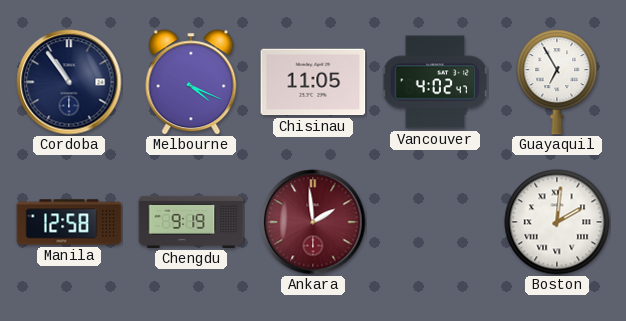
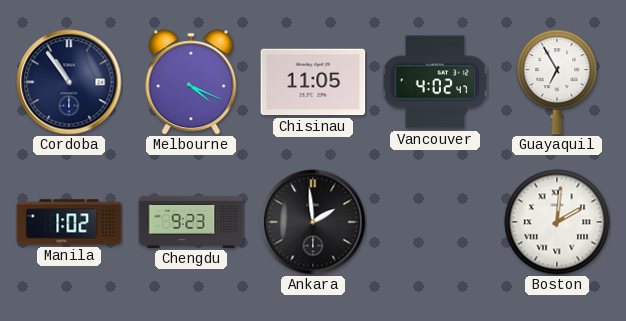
Manila: 12:58 -> 1:02 (69, 222)
Chengdu: 9:19 -> 9:23 (191, 222)
Ankara dial: burgundy -> black (313, 222)
